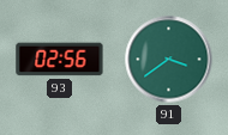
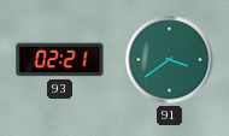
93: 02:56 -> 02:21 (60, 60)
